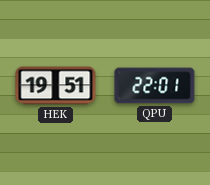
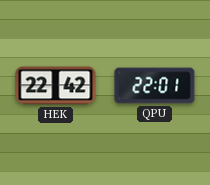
HEK: 19:51 -> 22:42 (56, 86)
